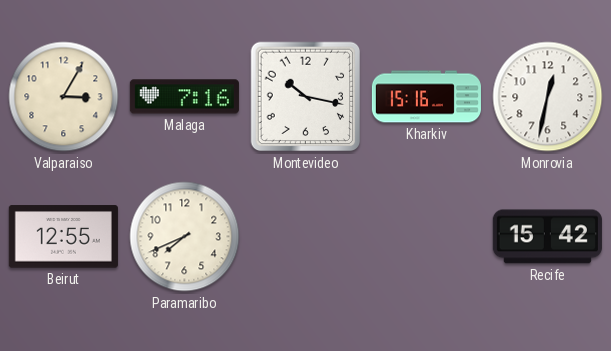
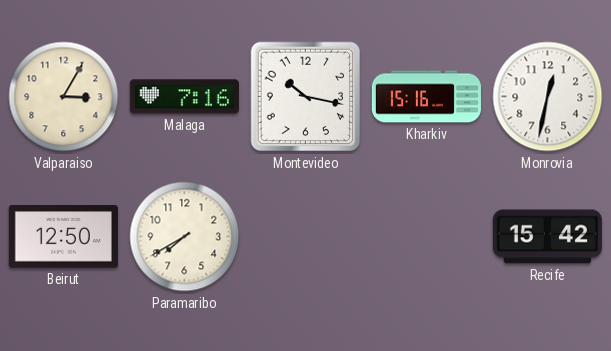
Beirut: 12:55 -> 12:50 (63, 237)
Paramaribo: 7:41 -> 7:40 (185, 237)
